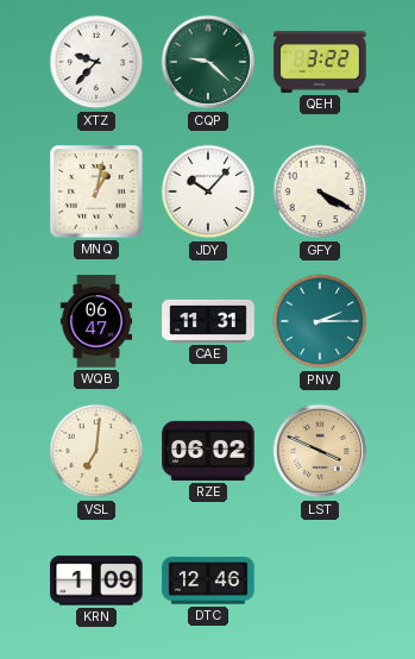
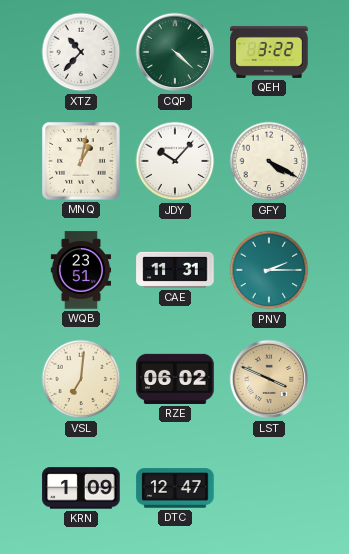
XTZ: 9:37 -> 10:37 (81, 52)
CQP: 9:22 -> 4:22 (175, 52)
WQB: 06:47 -> 23:51 (81, 270)
DTC: 12:46 -> 12:47 (175, 488)
